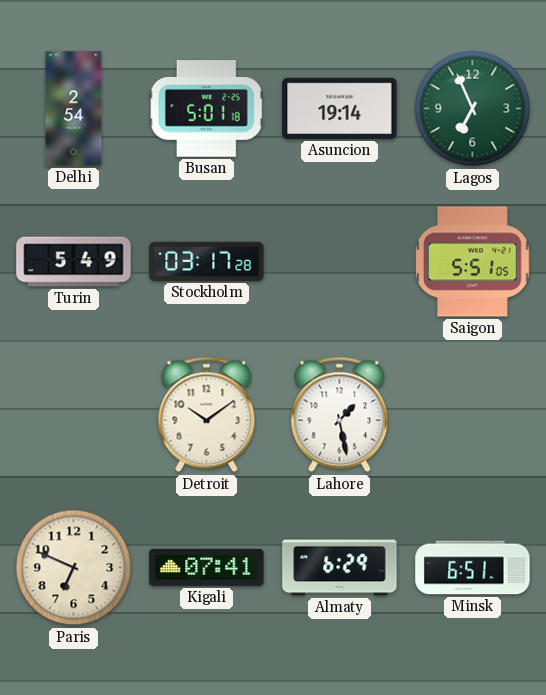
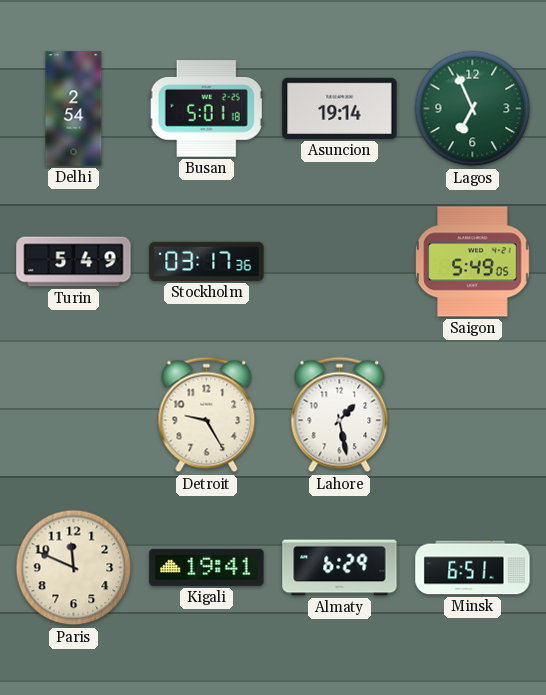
Stockholm: 03:17:28 -> 03:17:36 (207, 261)
Saigon: 5:51 -> 5:49 (473, 262)
Detroit: 10:09 -> 9:25 (207, 415)
Paris: 6:49 -> 11:49 (74, 568)
Kigali: 07:41 -> 19:41 (207, 567)
